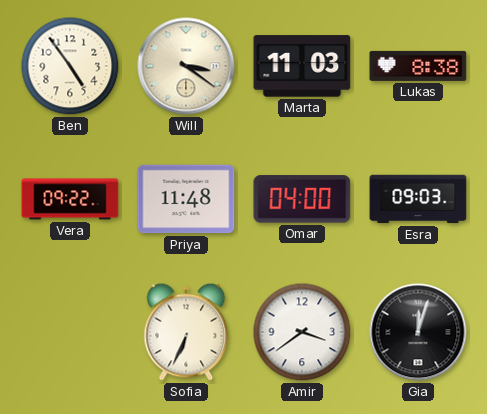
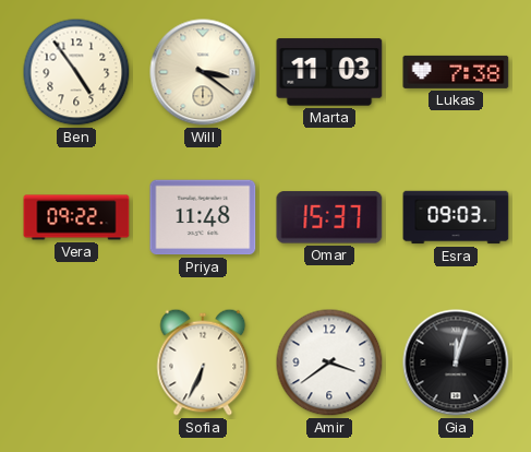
Lukas: 8:38 -> 7:38 (456, 72)
Omar: 04:00 -> 15:37 (329, 217)
